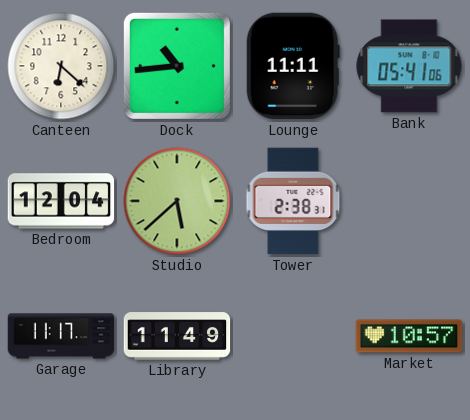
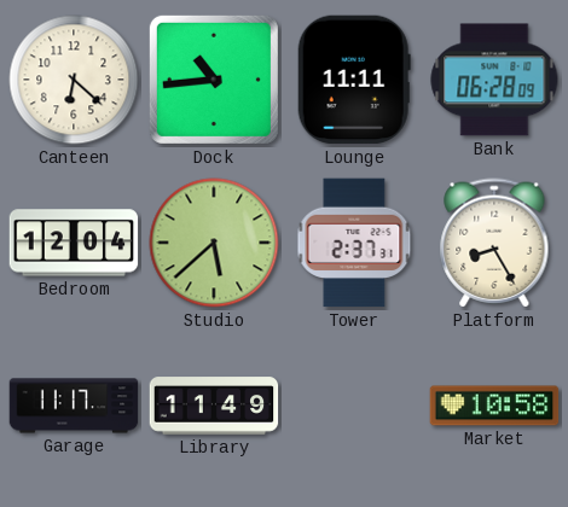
Bank: 05:41 -> 06:28 (494, 80)
Tower: 2:38 -> 2:37 (354, 243)
Platform: none -> 8:25 (494, 243)
Market: 10:57 -> 10:58 (494, 406)
